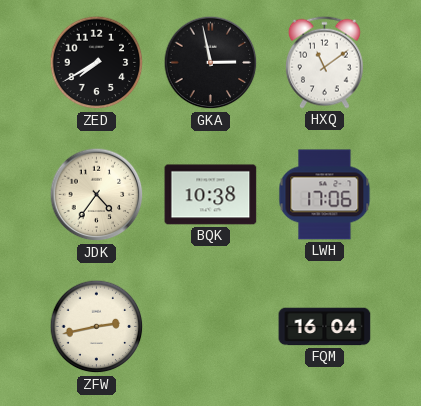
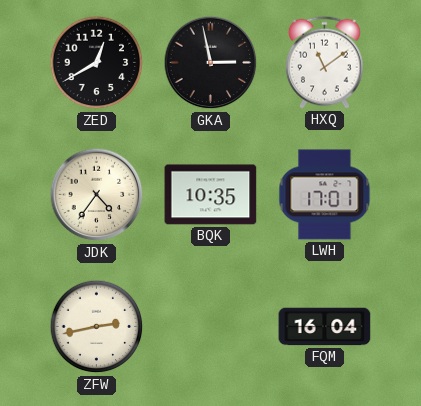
ZED: 7:40 -> 12:40 (97, 63)
BQK: 10:38 -> 10:35 (211, 195)
LWH: 17:06 -> 17:01 (325, 195)
